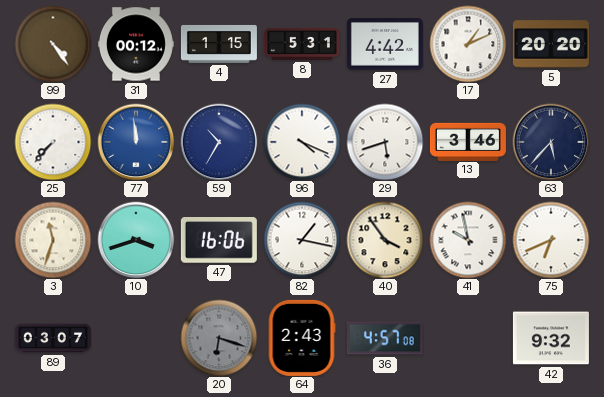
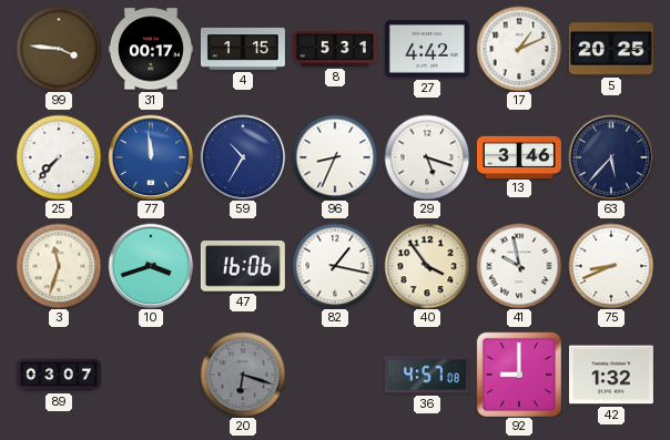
99: 4:24 -> 3:46 (59, 49)
31: 00:12 -> 00:17 (151, 49)
5: 20:20 -> 20:25 (611, 49)
96: 4:19 -> 8:34 (335, 157)
29: 5:42 -> 5:18 (427, 157)
75: 6:41 -> 8:41 (611, 266)
64: 2:43 -> none (302, 338)
92: none -> 9:00 (518, 374)
42: 9:32 -> 1:32 (611, 375)
